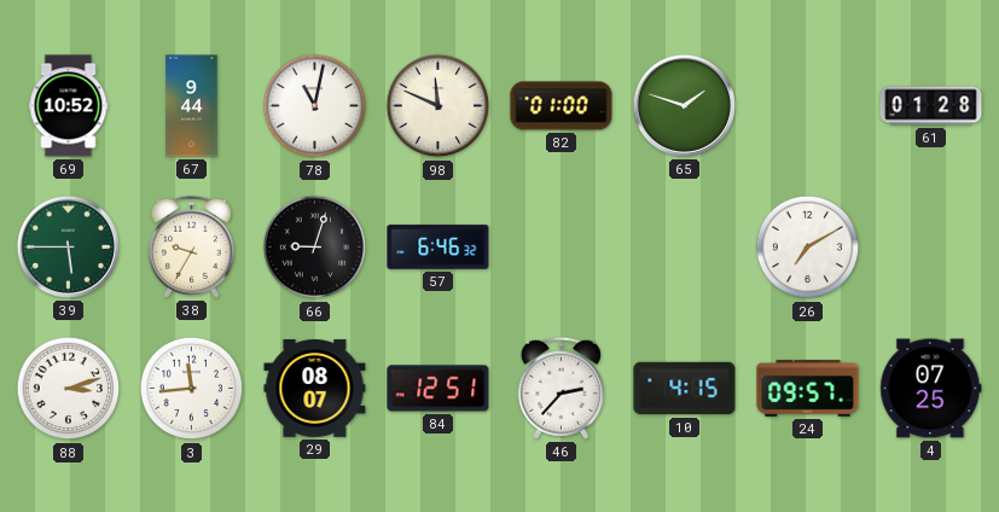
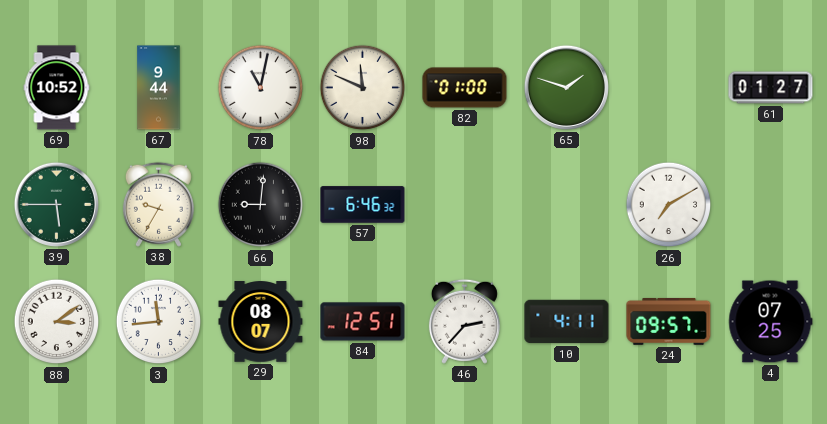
61: 01:28 -> 01:27 (771, 88)
66: 9:03 -> 9:01 (261, 205)
88: 3:12 -> 3:09 (57, 322)
10: 4:15 -> 4:11 (567, 322)
